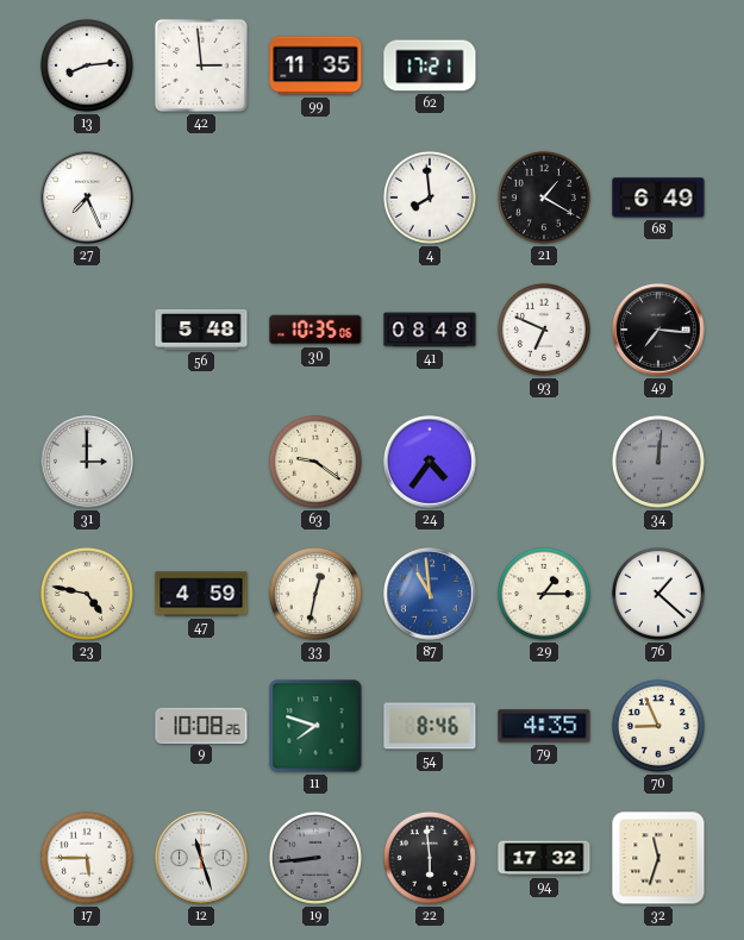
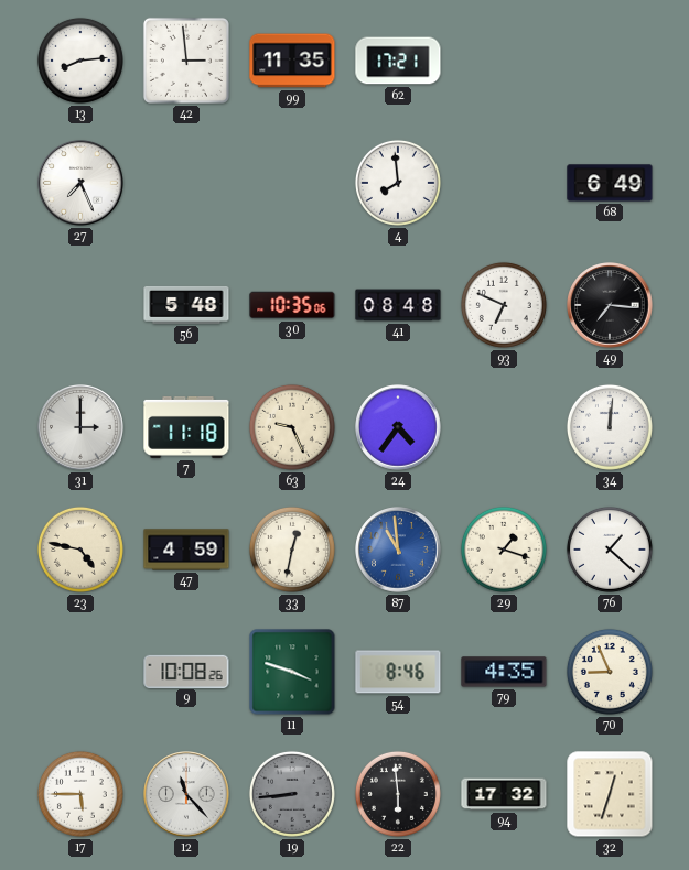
21: 1:20 -> none (544, 198)
7: none -> 11:18 (186, 427)
63: 9:21 -> 9:26 (292, 427)
34 dial: grey -> white (610, 427)
29: 1:15 -> 1:18 (504, 550)
11: 7:48 -> 3:48 (292, 672)
12: 11:27 -> 11:23 (186, 794)
32: 11:33 -> 12:33 (610, 794)
